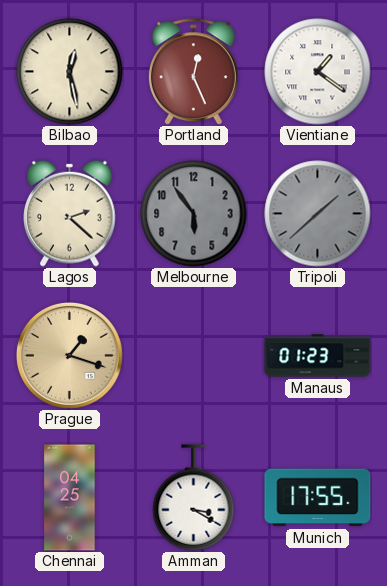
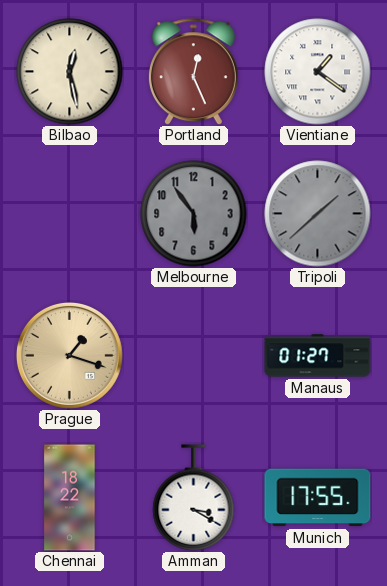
Lagos: 2:22 -> none (70, 213)
Manaus: 01:23 -> 01:27 (318, 356)
Chennai: 04:25 -> 18:22 (70, 498)
